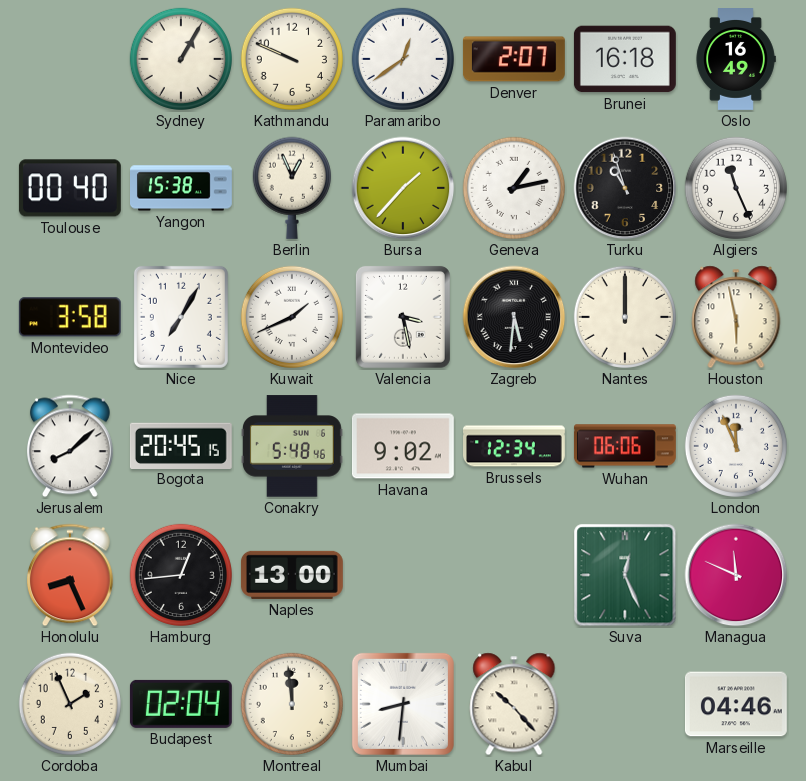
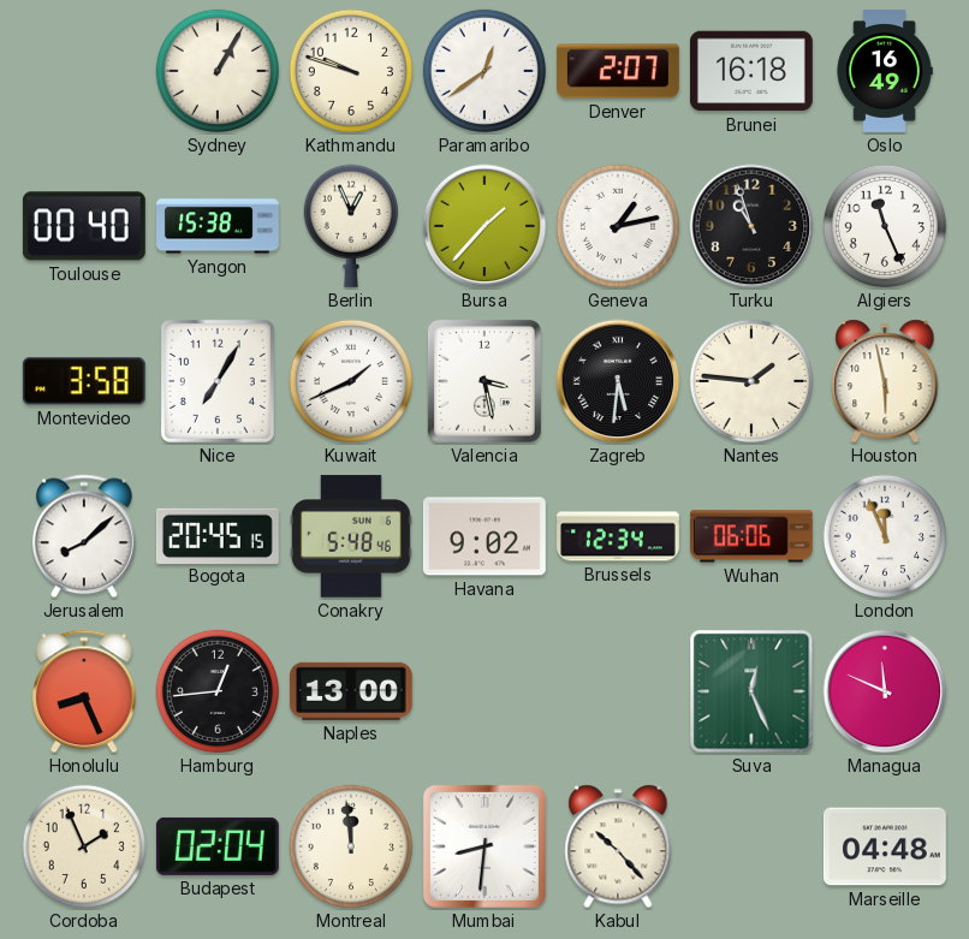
Kathmandu: 9:49 -> 9:48 (351, 71)
Nantes: 12:00 -> 1:46 (751, 381)
Marseille: 04:46 -> 04:48 (885, 846)
